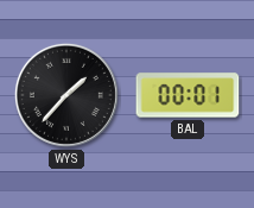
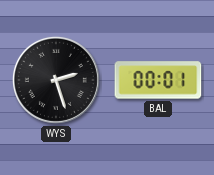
WYS: 1:37 -> 2:27 (56, 80)
